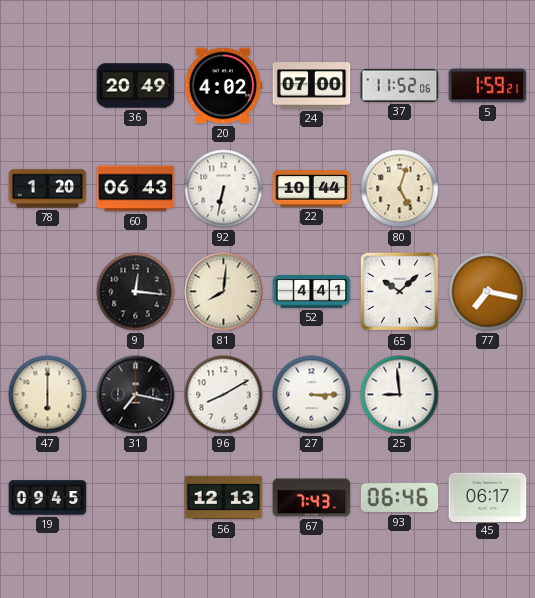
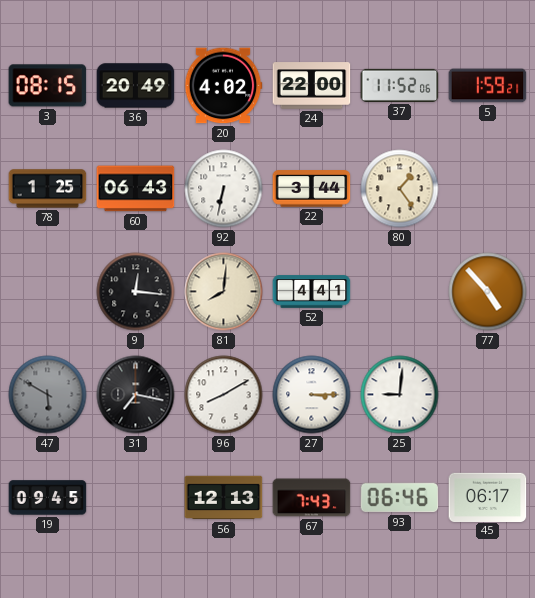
3: none -> 08:15 (48, 86)
24: 07:00 -> 22:00 (312, 86)
78: 1:20 -> 1:25 (48, 189)
22: 10:44 -> 3:44 (312, 189)
80: 5:03 -> 1:24 (400, 189)
65: 10:08 -> none (400, 292)
77: 7:17 -> 4:53 (488, 292)
47: 6:00 -> 5:50 (48, 395)
47 dial: cream -> grey (48, 395)
25: 8:59 -> 9:01 (400, 395)
